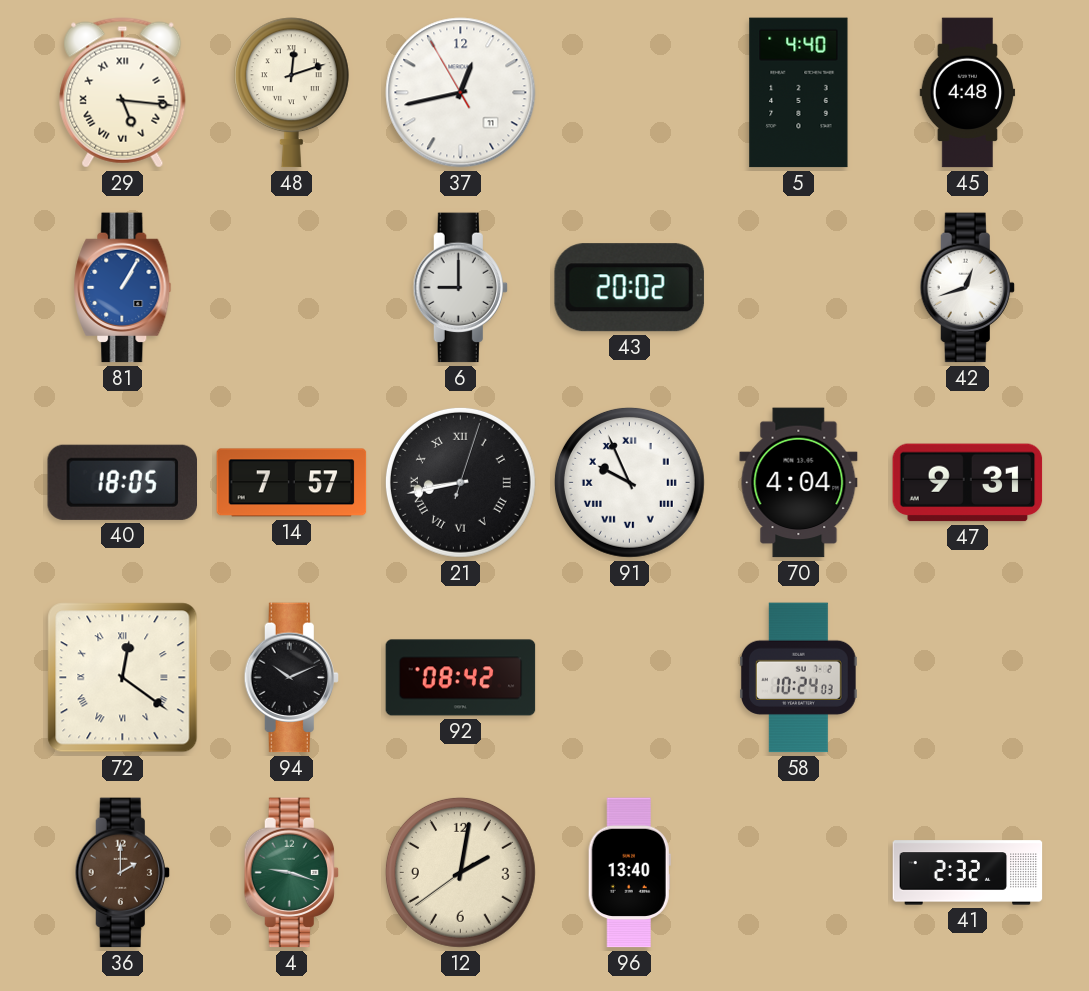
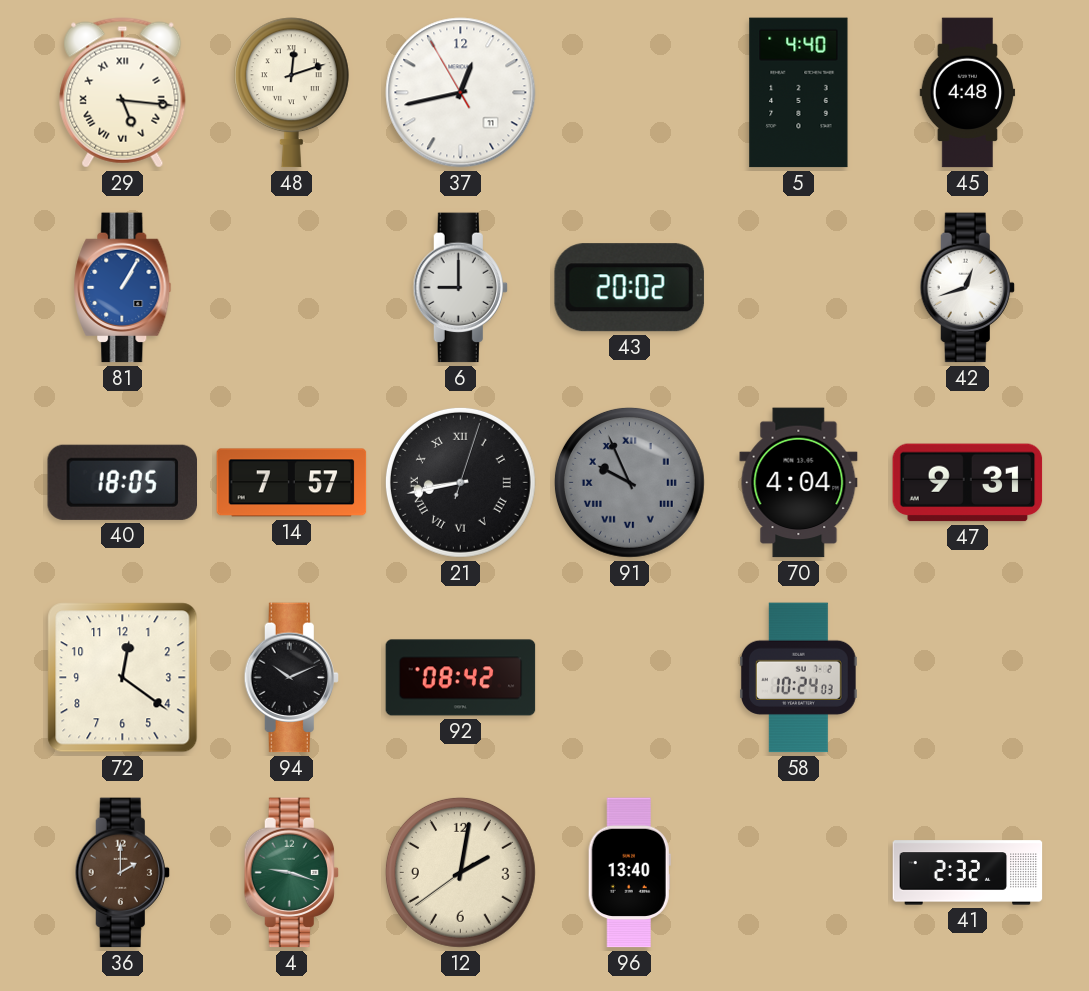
91 dial: white -> grey (629, 482)
72 numerals: Roman -> Arabic (123, 678)
